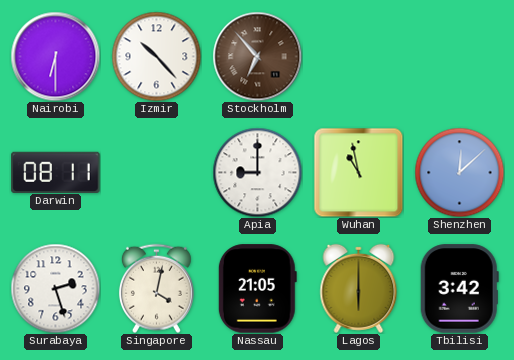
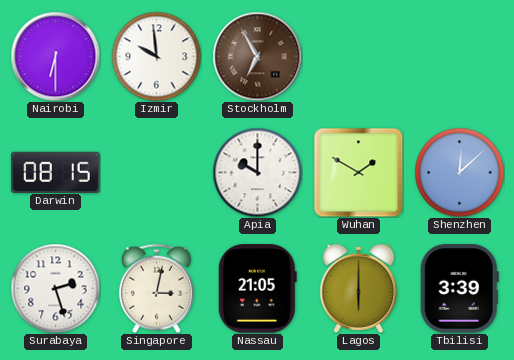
Izmir: 10:23 -> 9:59 (156, 56)
Stockholm: 6:53 -> 6:55 (257, 56)
Darwin: 08:11 -> 08:15 (56, 172)
Apia: 9:00 -> 10:00 (257, 172)
Wuhan: 10:58 -> 1:50 (358, 172)
Singapore: 4:02 -> 3:02 (156, 288)
Tbilisi: 3:42 -> 3:39 (459, 289)
